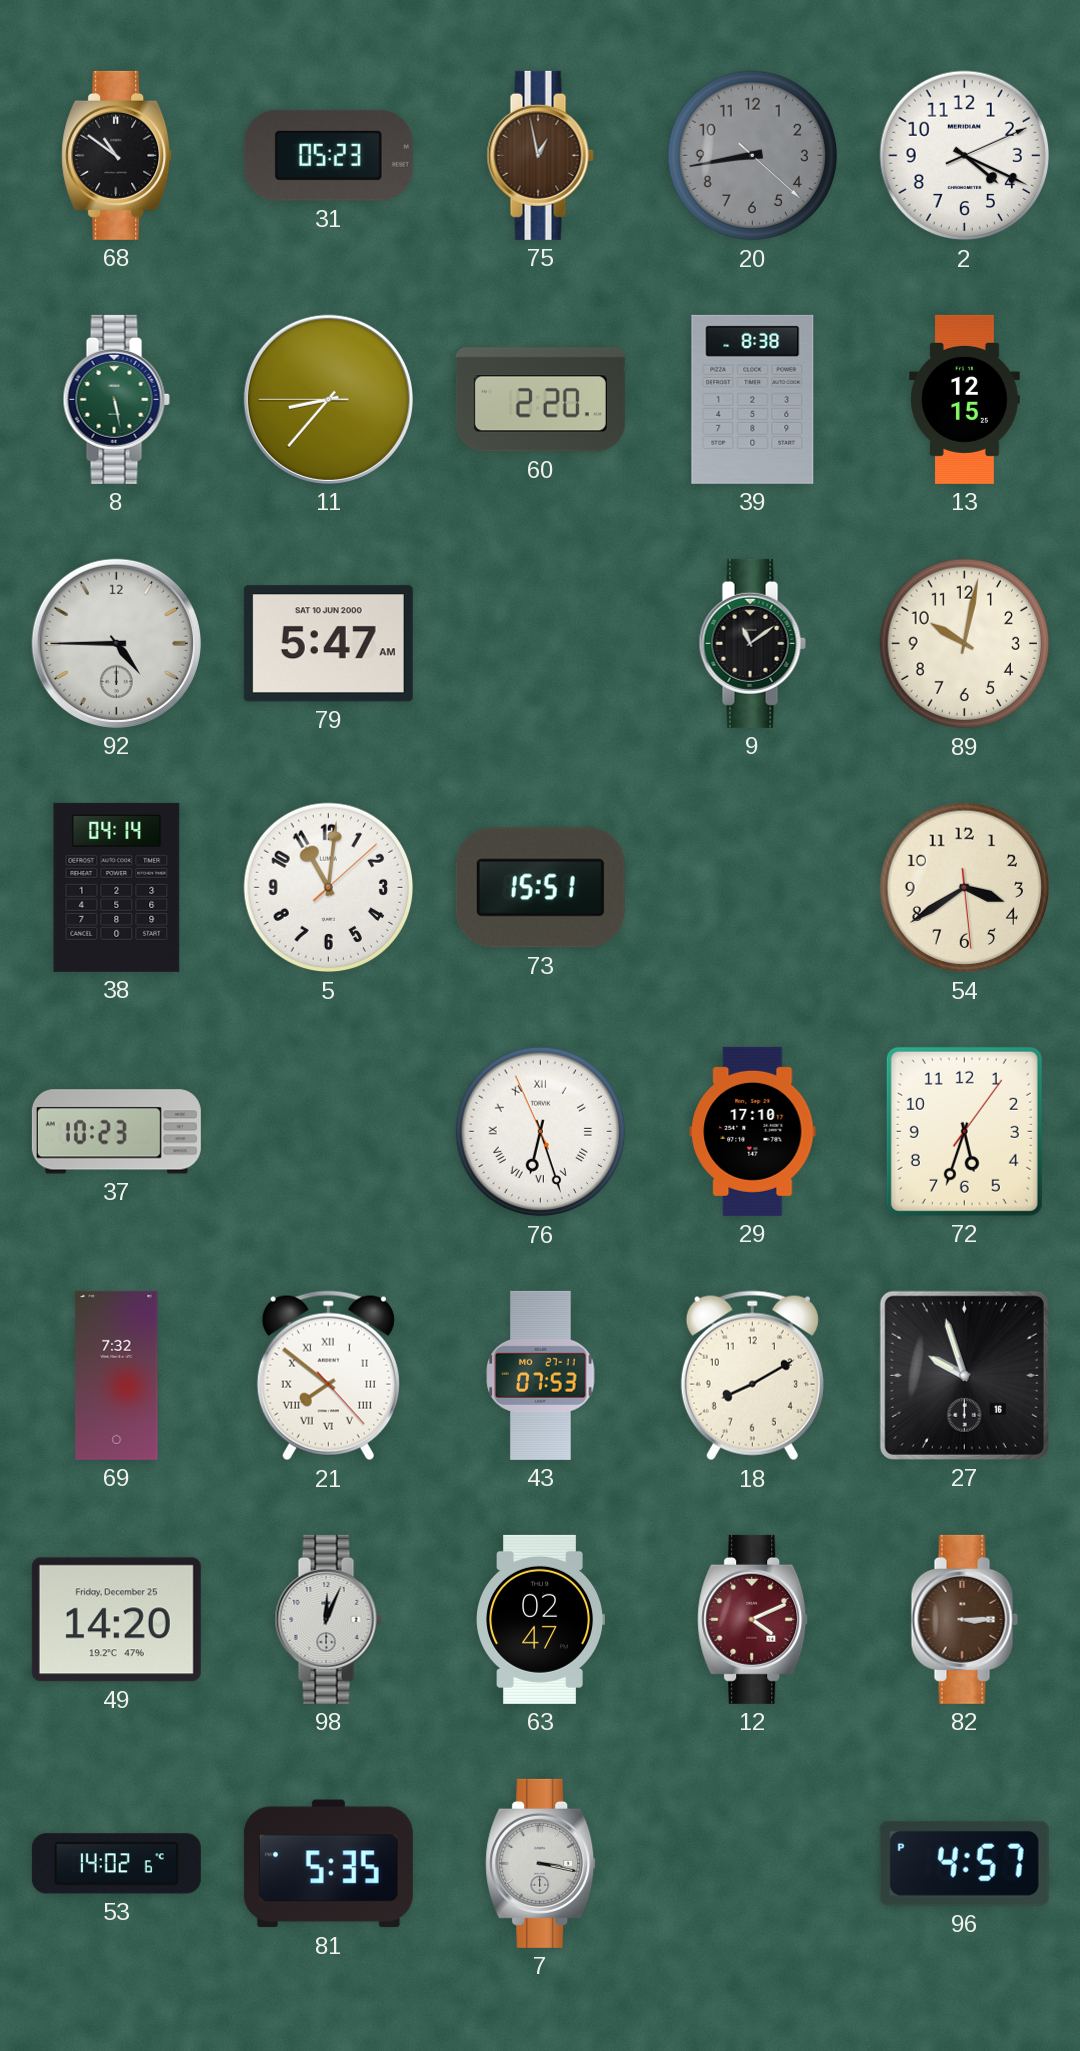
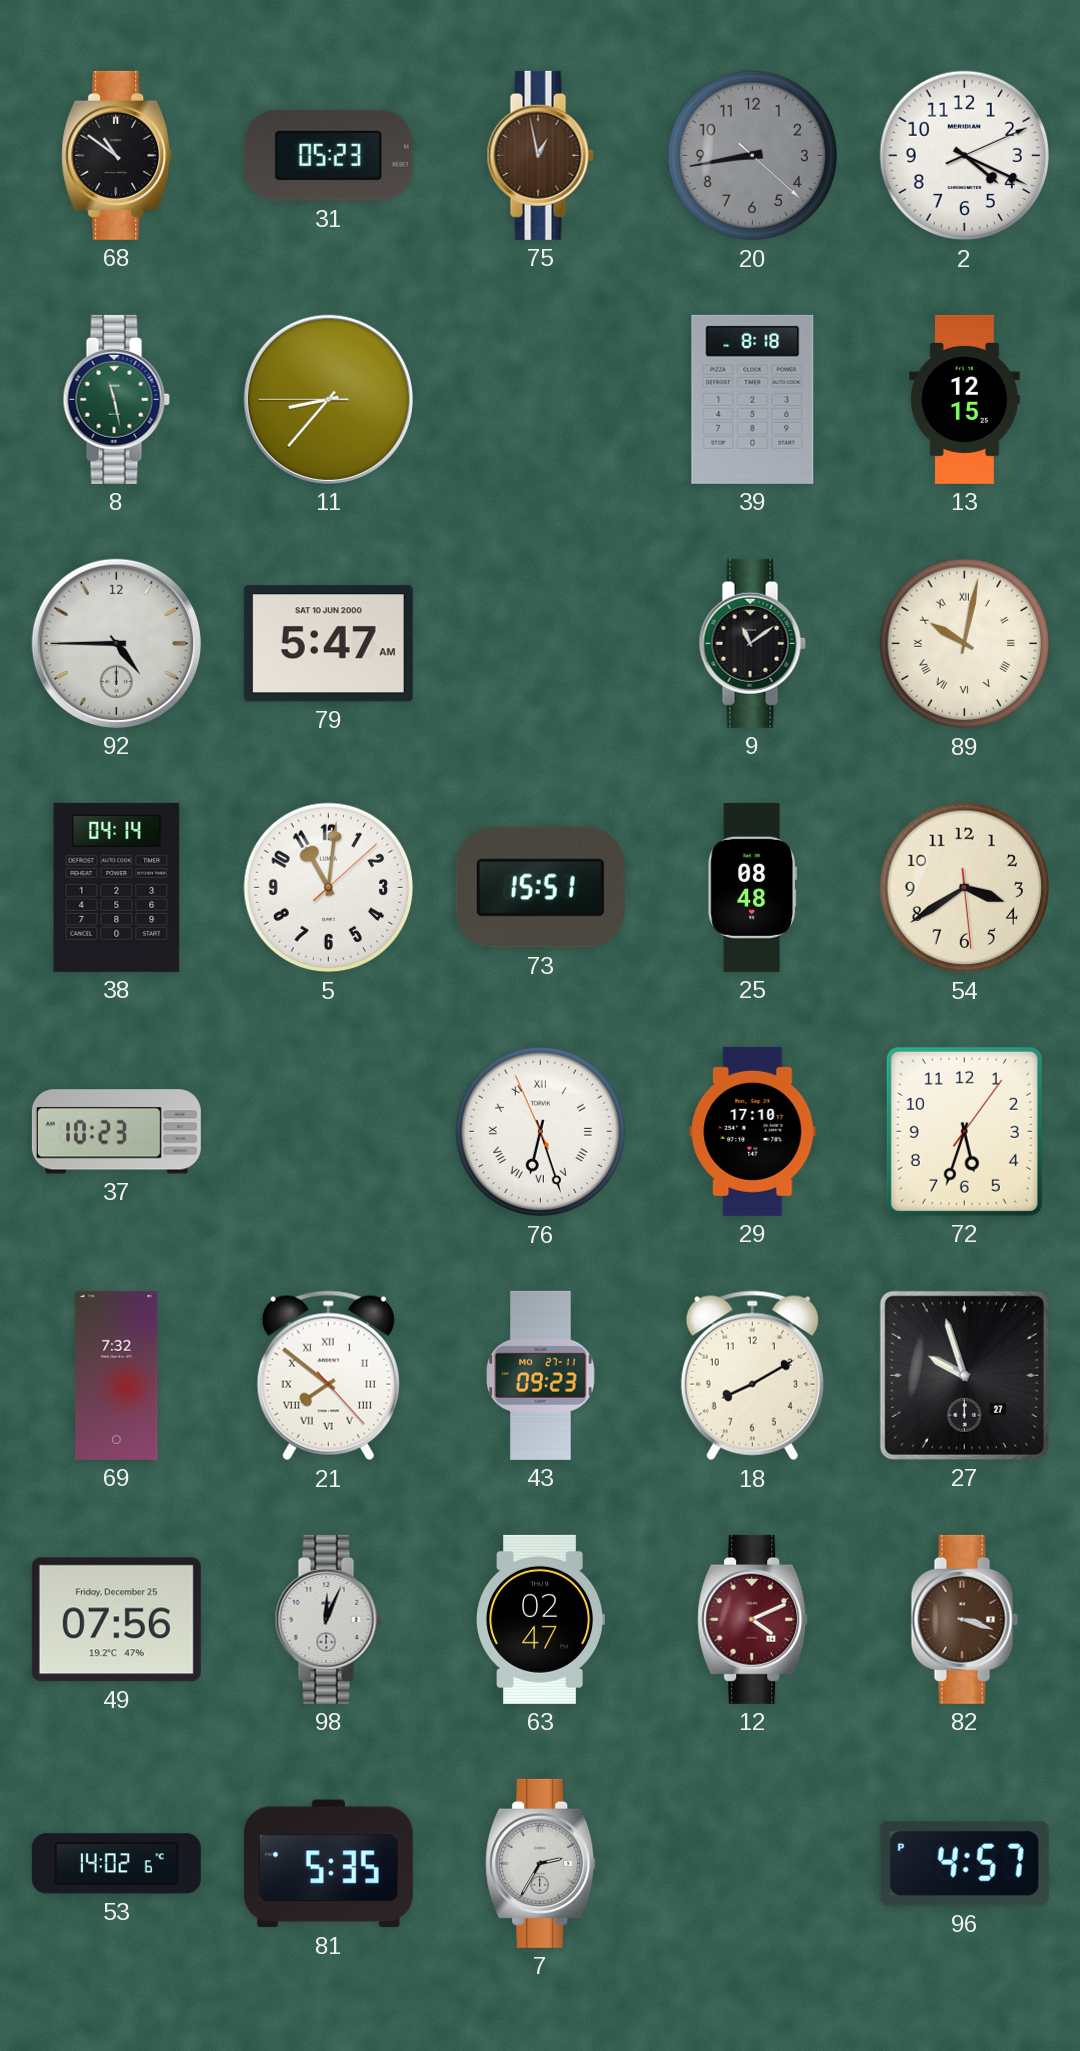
8: 5:28 -> 11:28 (116, 399)
60: 2:20 -> none (540, 400)
39: 8:38 -> 8:18 (753, 399)
89 numerals: Arabic -> Roman (965, 644)
25: none -> 08:48 (753, 887)
43: 07:53 -> 09:23 (541, 1375)
27 date: 16 -> 27 (964, 1375)
49: 14:20 -> 07:56 (116, 1620)
82: 3:15 -> 3:18 (964, 1619)
7: 3:17 -> 2:35 (541, 1863)
